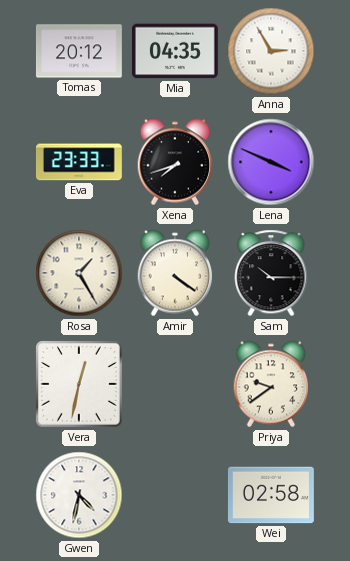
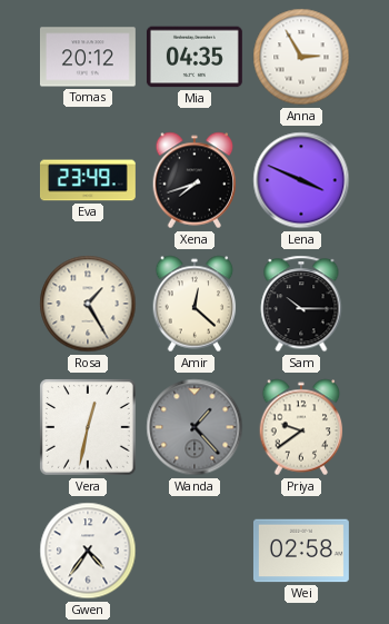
Eva: 23:33 -> 23:49 (88, 180)
Amir: 4:21 -> 12:22 (194, 304)
Wanda: none -> 1:23 (194, 427)
Gwen: 4:32 -> 4:36 (88, 551)
